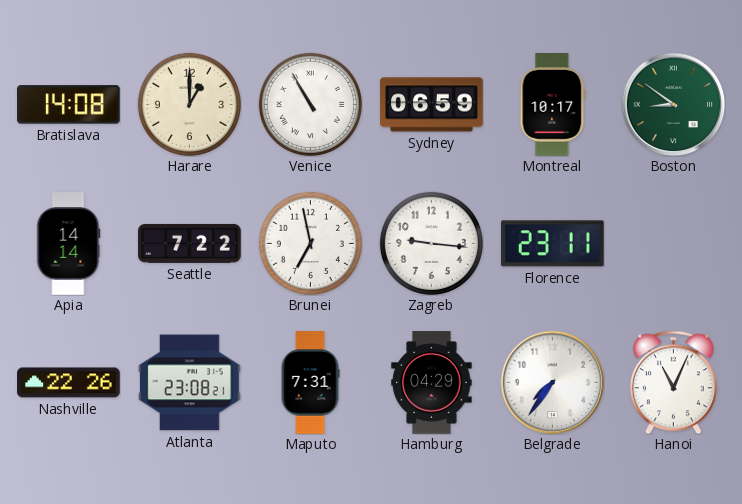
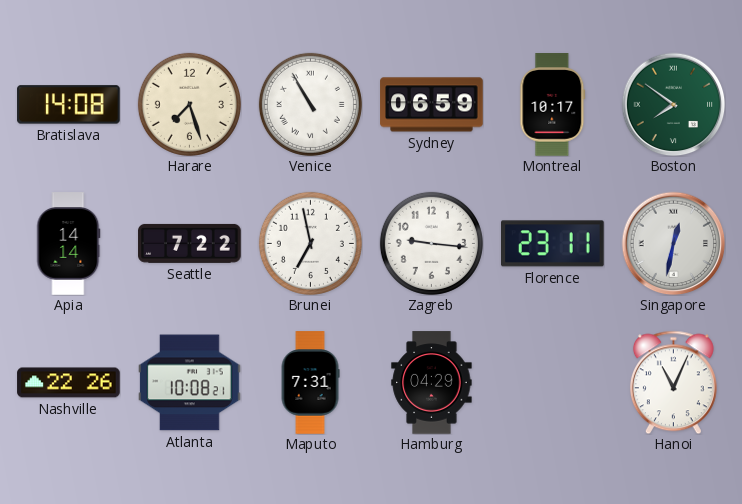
Harare: 1:00 -> 7:27 (189, 104)
Boston: 8:51 -> 7:51 (673, 104)
Singapore: none -> 12:32 (673, 243)
Atlanta: 23:08 -> 10:08 (190, 383)
Belgrade: 7:36 -> none (552, 382)
